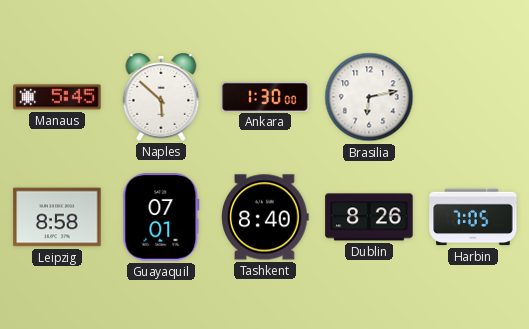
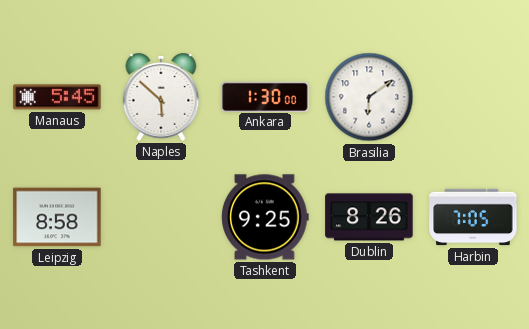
Brasilia: 6:13 -> 6:09 (369, 97)
Guayaquil: 07:01 -> none (161, 217)
Tashkent: 8:40 -> 9:25 (265, 217)
